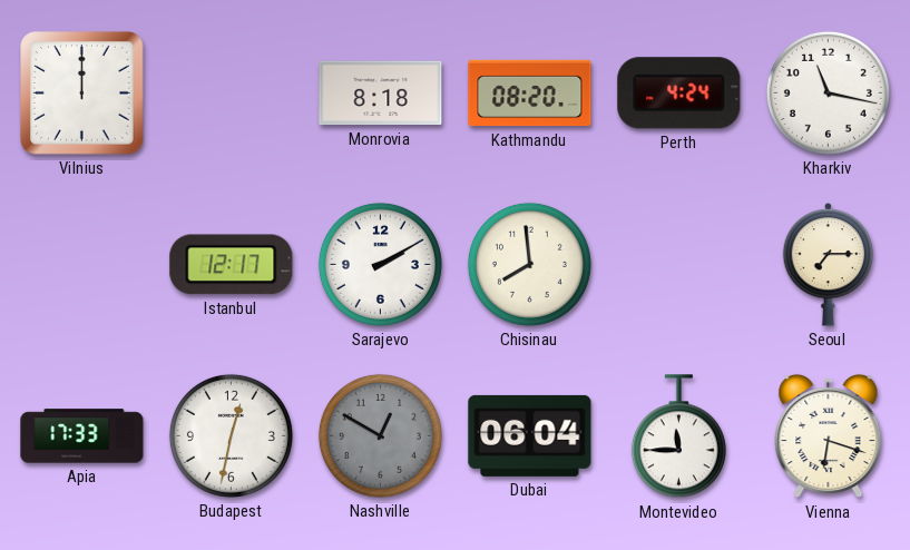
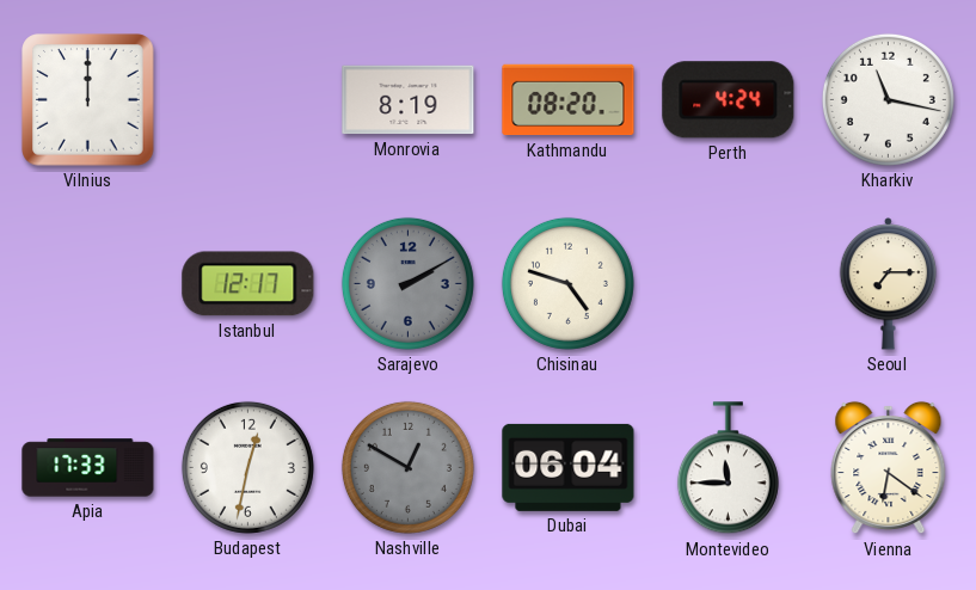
Monrovia: 8:18 -> 8:19 (409, 100)
Sarajevo dial: white -> grey (407, 283)
Chisinau: 7:59 -> 4:48 (567, 283)
Vienna: 6:18 -> 6:21 (889, 468)
